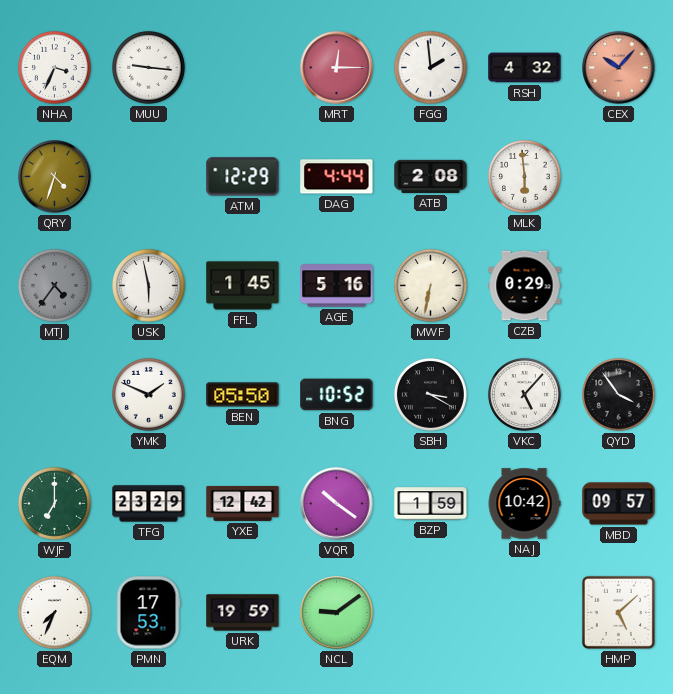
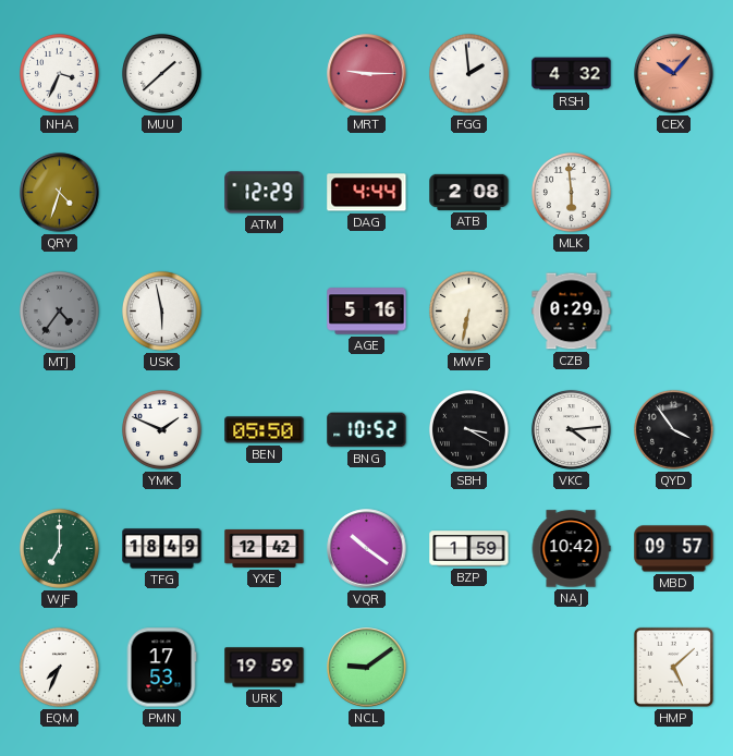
MUU: 9:16 -> 1:38 (161, 73)
MRT: 12:15 -> 9:15 (367, 74)
FFL: 1:45 -> none (243, 286)
VKC: 5:07 -> 4:14 (571, 429)
TFG: 23:29 -> 18:49 (162, 549)
